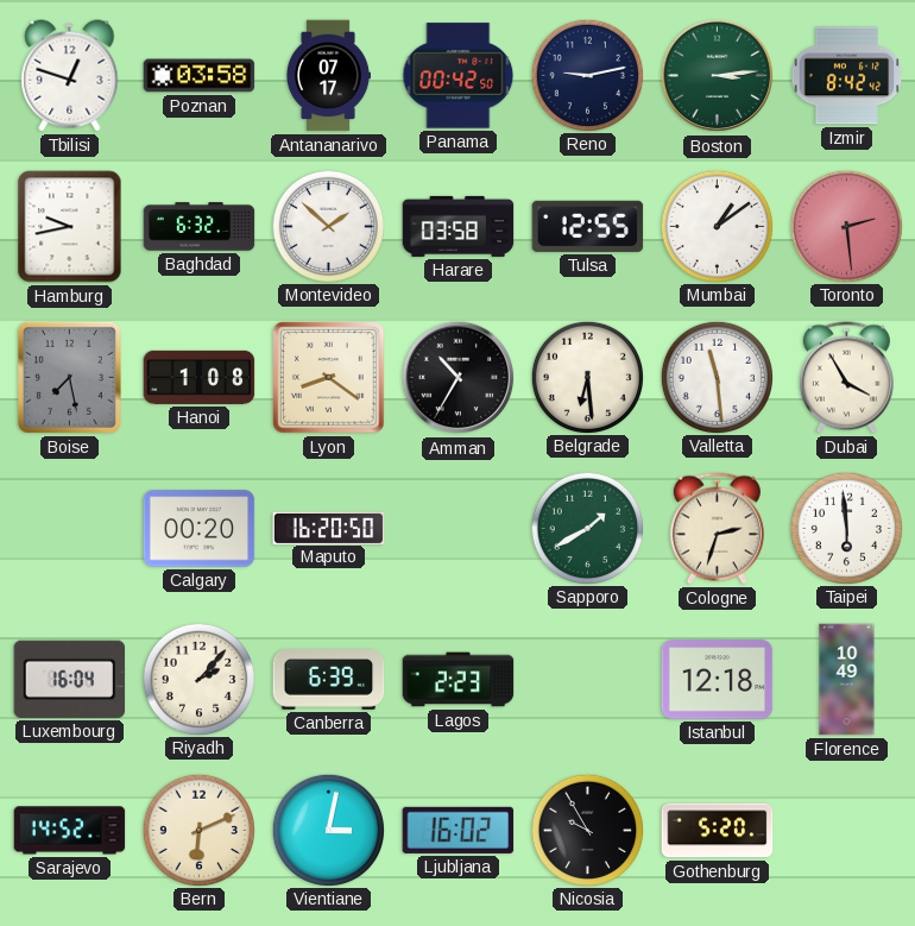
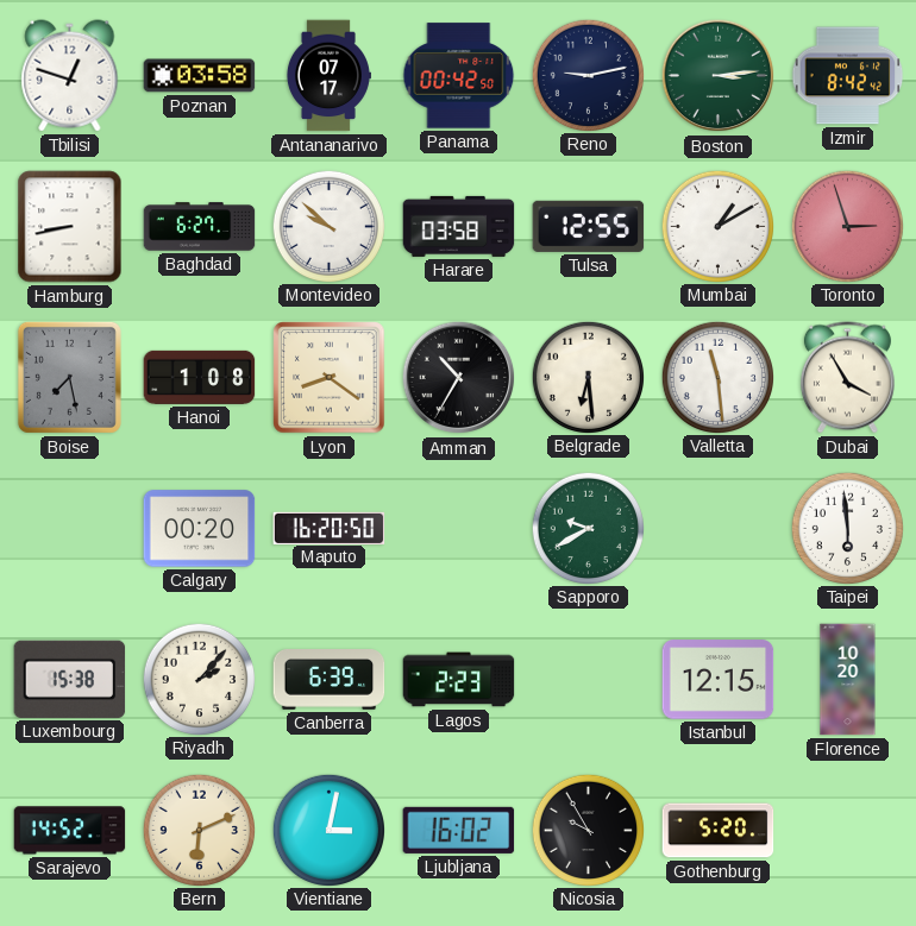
Hamburg: 9:43 -> 8:43 (70, 227)
Baghdad: 6:32 -> 6:27 (200, 227)
Montevideo: 1:52 -> 9:52 (328, 226)
Mumbai: 1:09 -> 1:10 (717, 226)
Toronto: 2:29 -> 2:57 (847, 226)
Sapporo: 1:40 -> 9:40 (588, 528)
Cologne: 2:33 -> none (717, 529)
Luxembourg: 16:04 -> 15:38 (70, 679)
Istanbul: 12:18 -> 12:15 (719, 680)
Florence: 10:49 -> 10:20 (848, 680)
